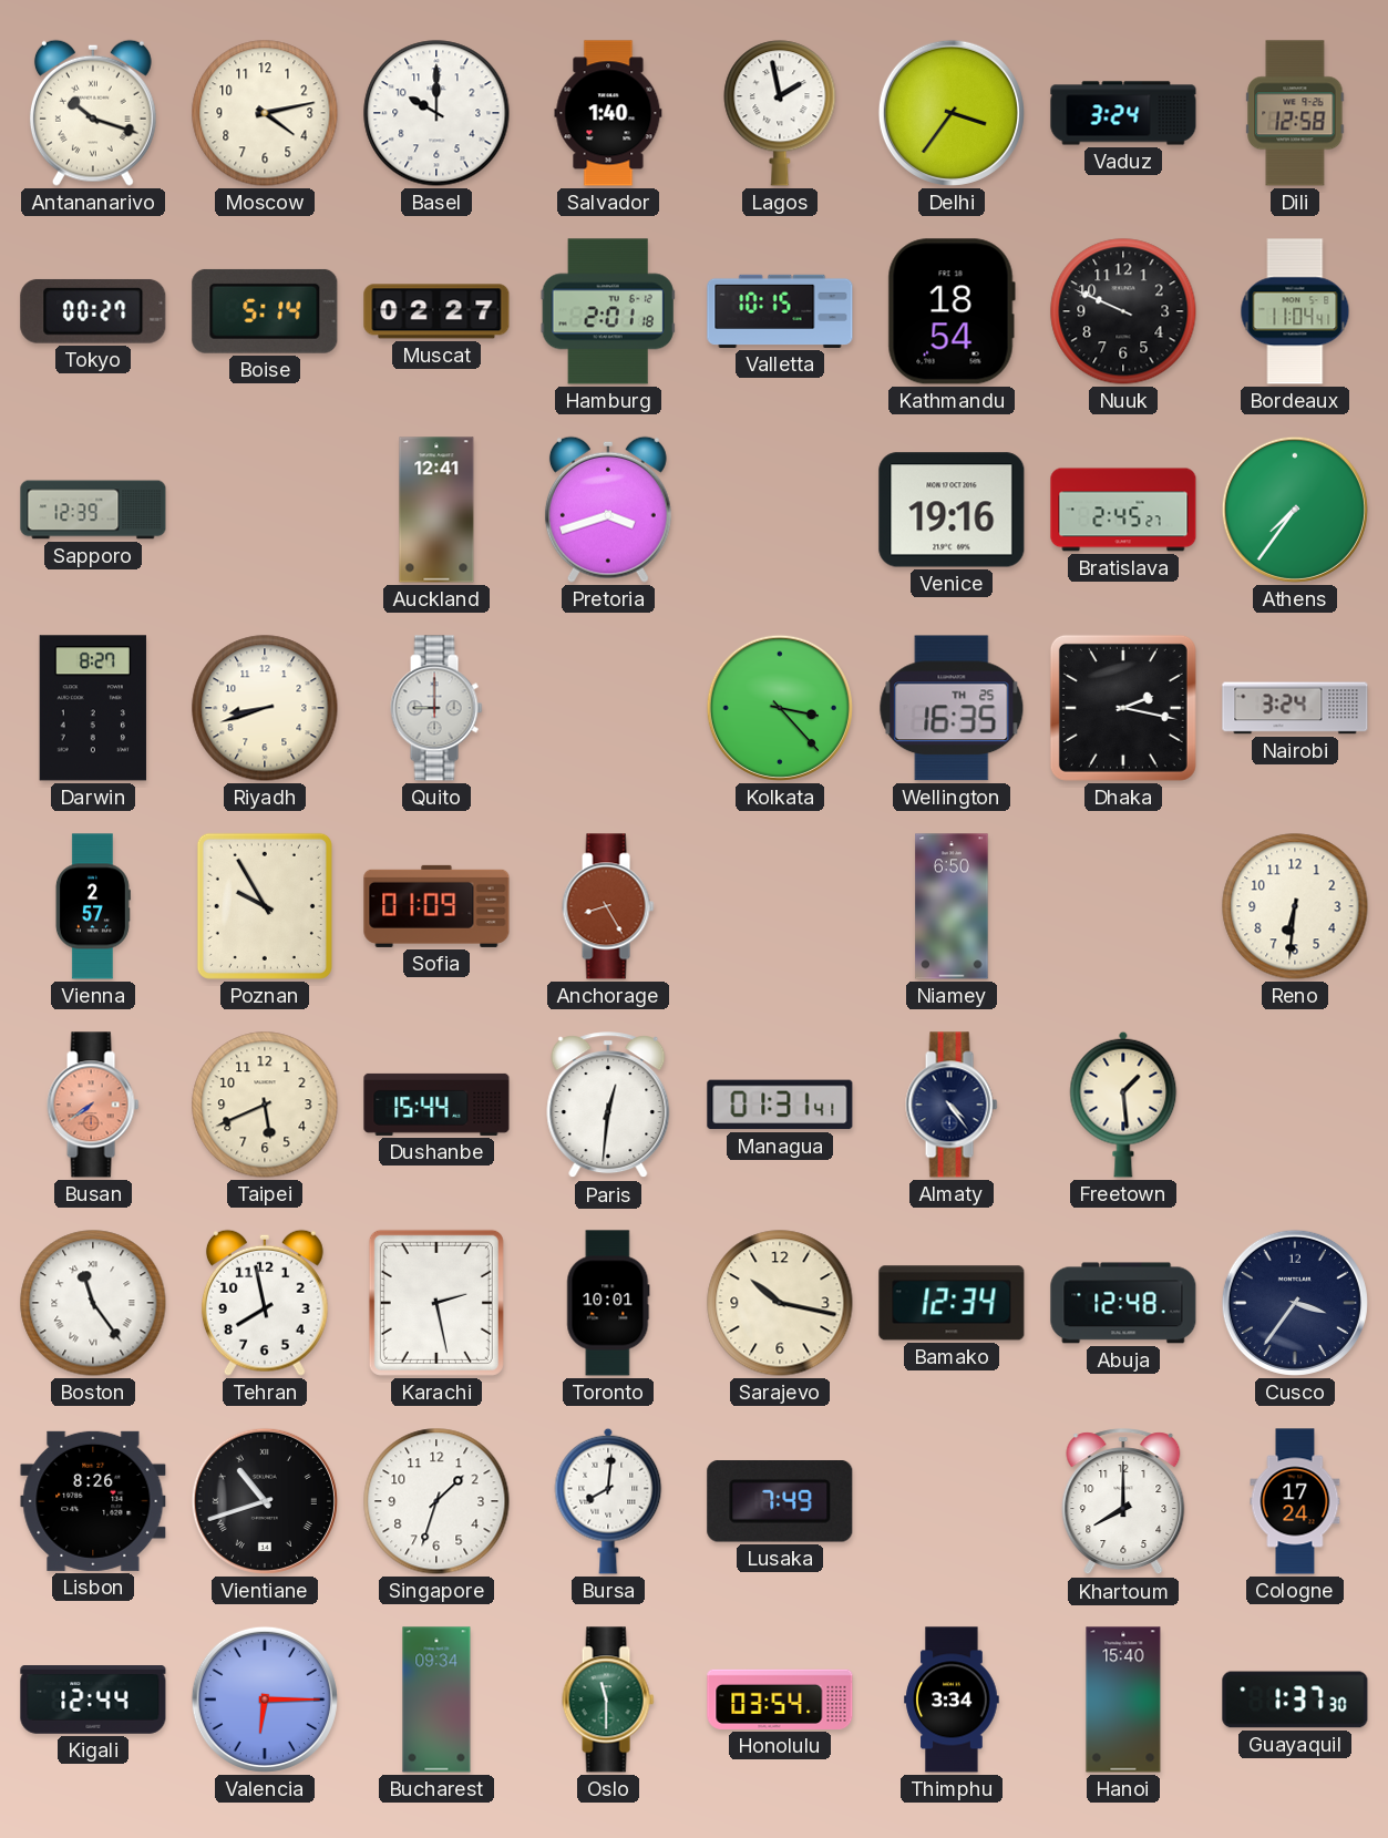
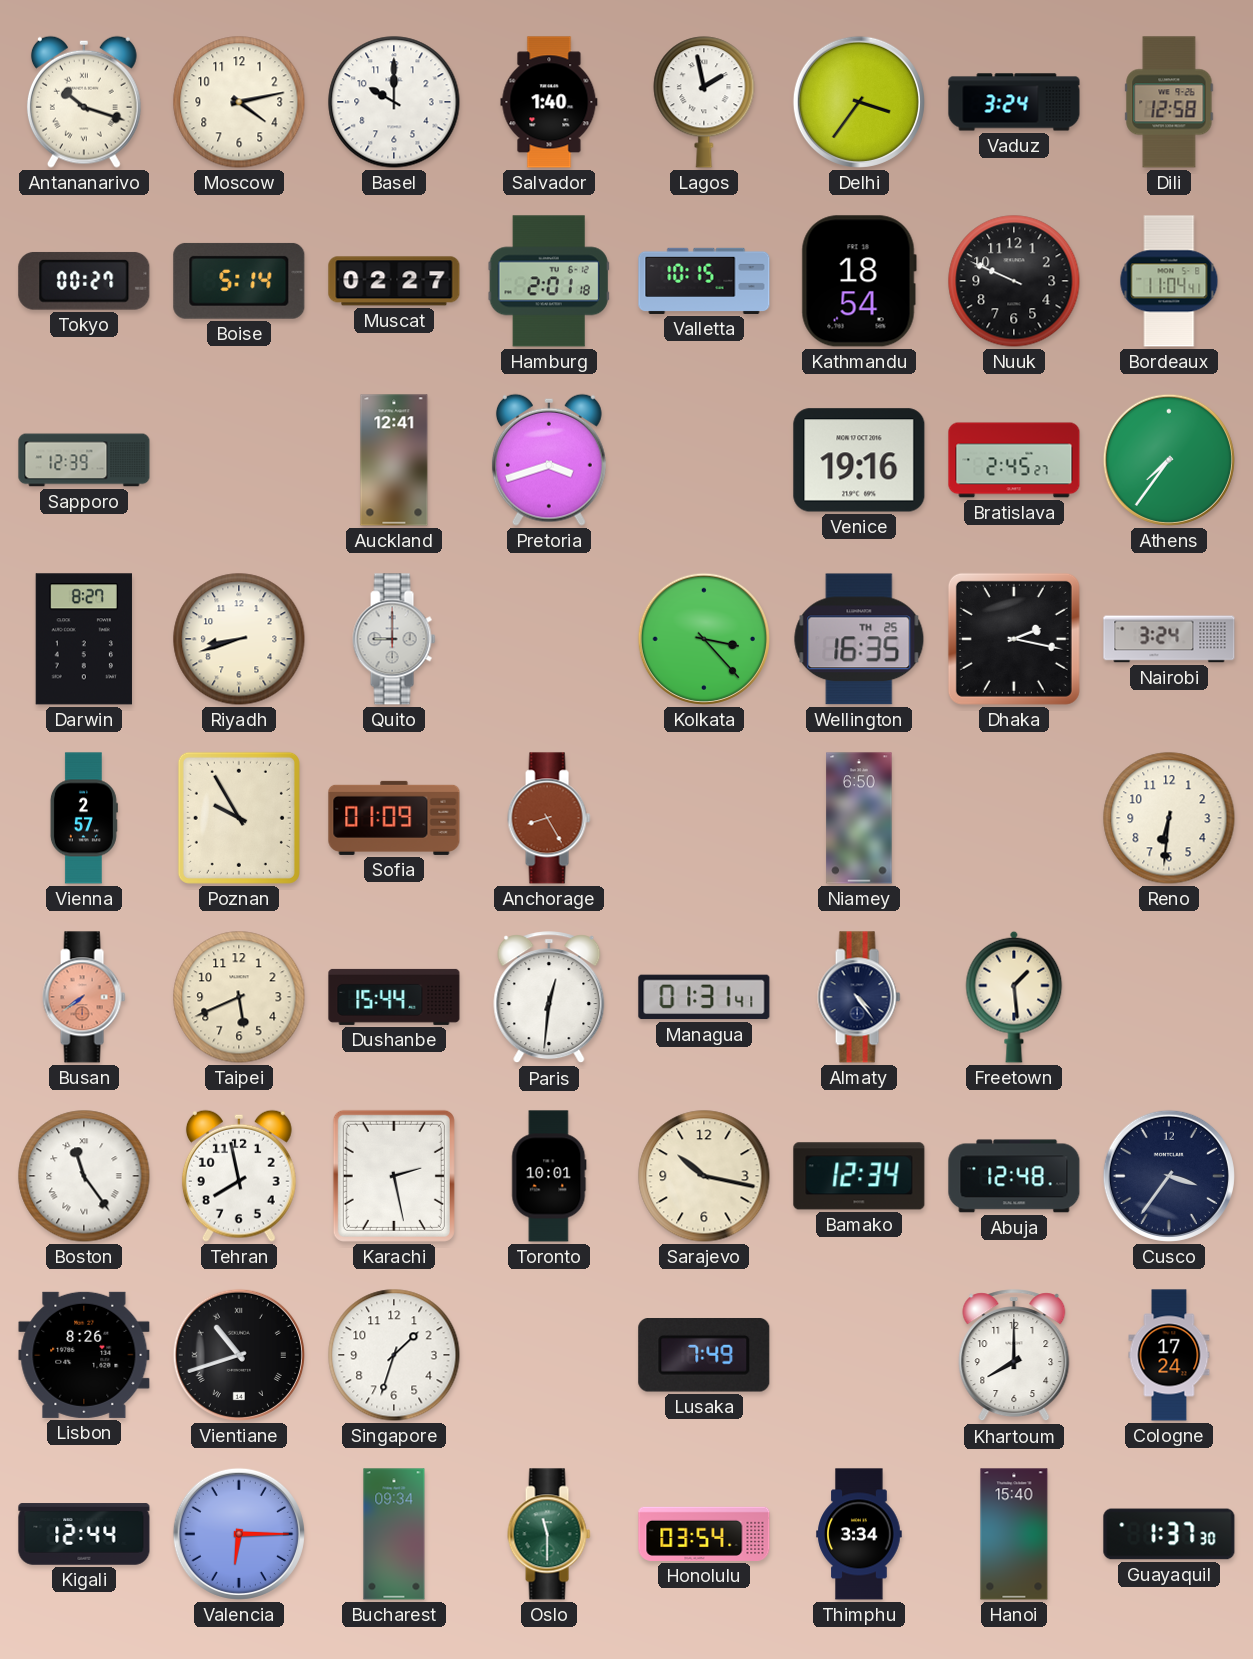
Bursa: 8:01 -> none (608, 1501)
